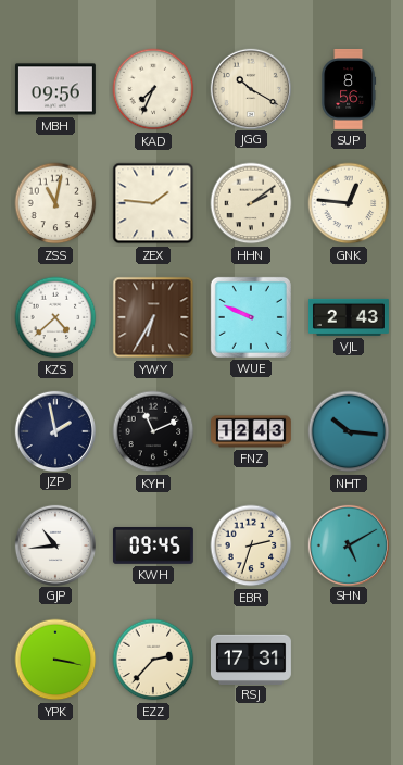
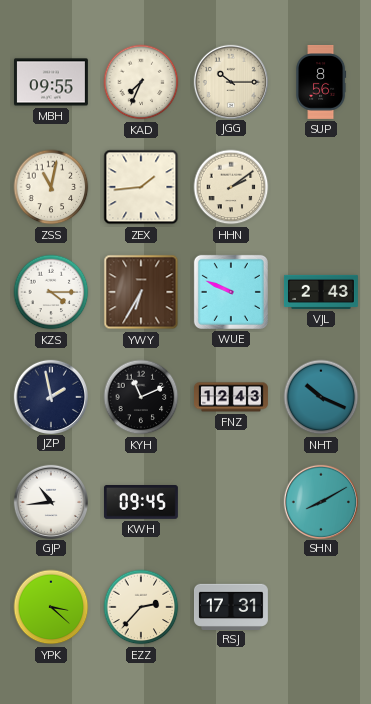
MBH: 09:56 -> 09:55 (51, 82)
JGG: 10:20 -> 10:15 (230, 81)
ZEX: 1:46 -> 1:44 (141, 187)
GNK: 12:46 -> none (349, 203)
KZS: 4:38 -> 4:15 (51, 292)
NHT: 10:16 -> 10:19 (321, 397)
EBR: 2:33 -> none (251, 545)
SHN: 5:10 -> 8:10 (320, 501)
YPK: 3:17 -> 3:22 (51, 607)
